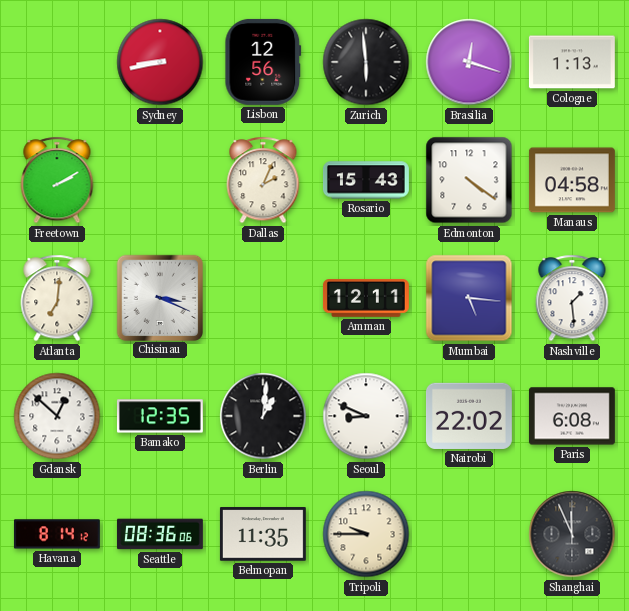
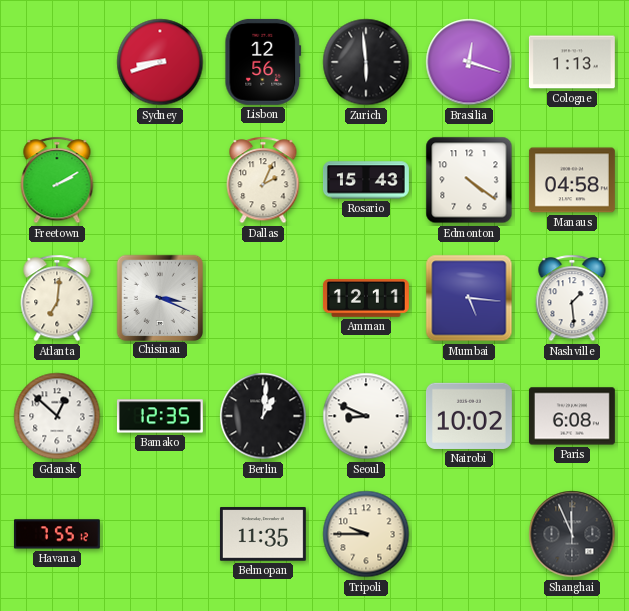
Sydney: 8:43 -> 8:42 (160, 62)
Nairobi: 22:02 -> 10:02 (469, 416)
Havana: 8:14 -> 7:55 (57, 534)
Seattle: 08:36 -> none (160, 534)
